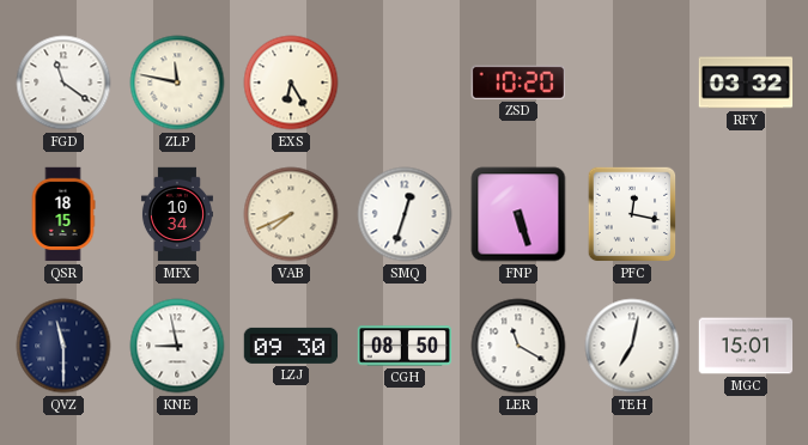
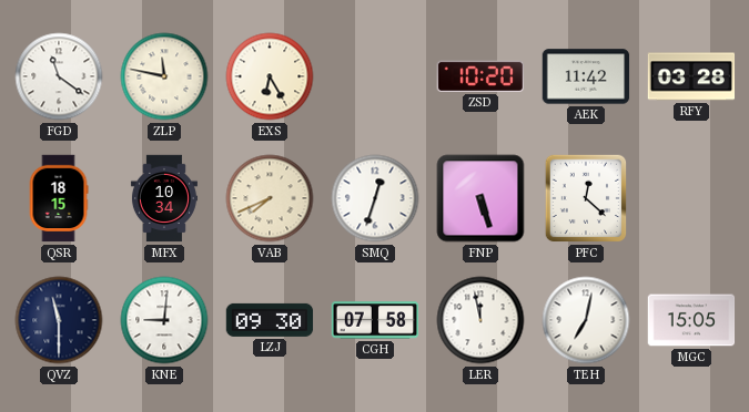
AEK: none -> 11:42 (586, 76)
RFY: 03:32 -> 03:28 (691, 76)
PFC: 12:17 -> 12:22 (586, 198)
KNE: 8:58 -> 9:01 (164, 320)
CGH: 08:50 -> 07:58 (375, 320)
LER: 11:20 -> 11:58 (480, 320)
MGC: 15:01 -> 15:05 (691, 320)
